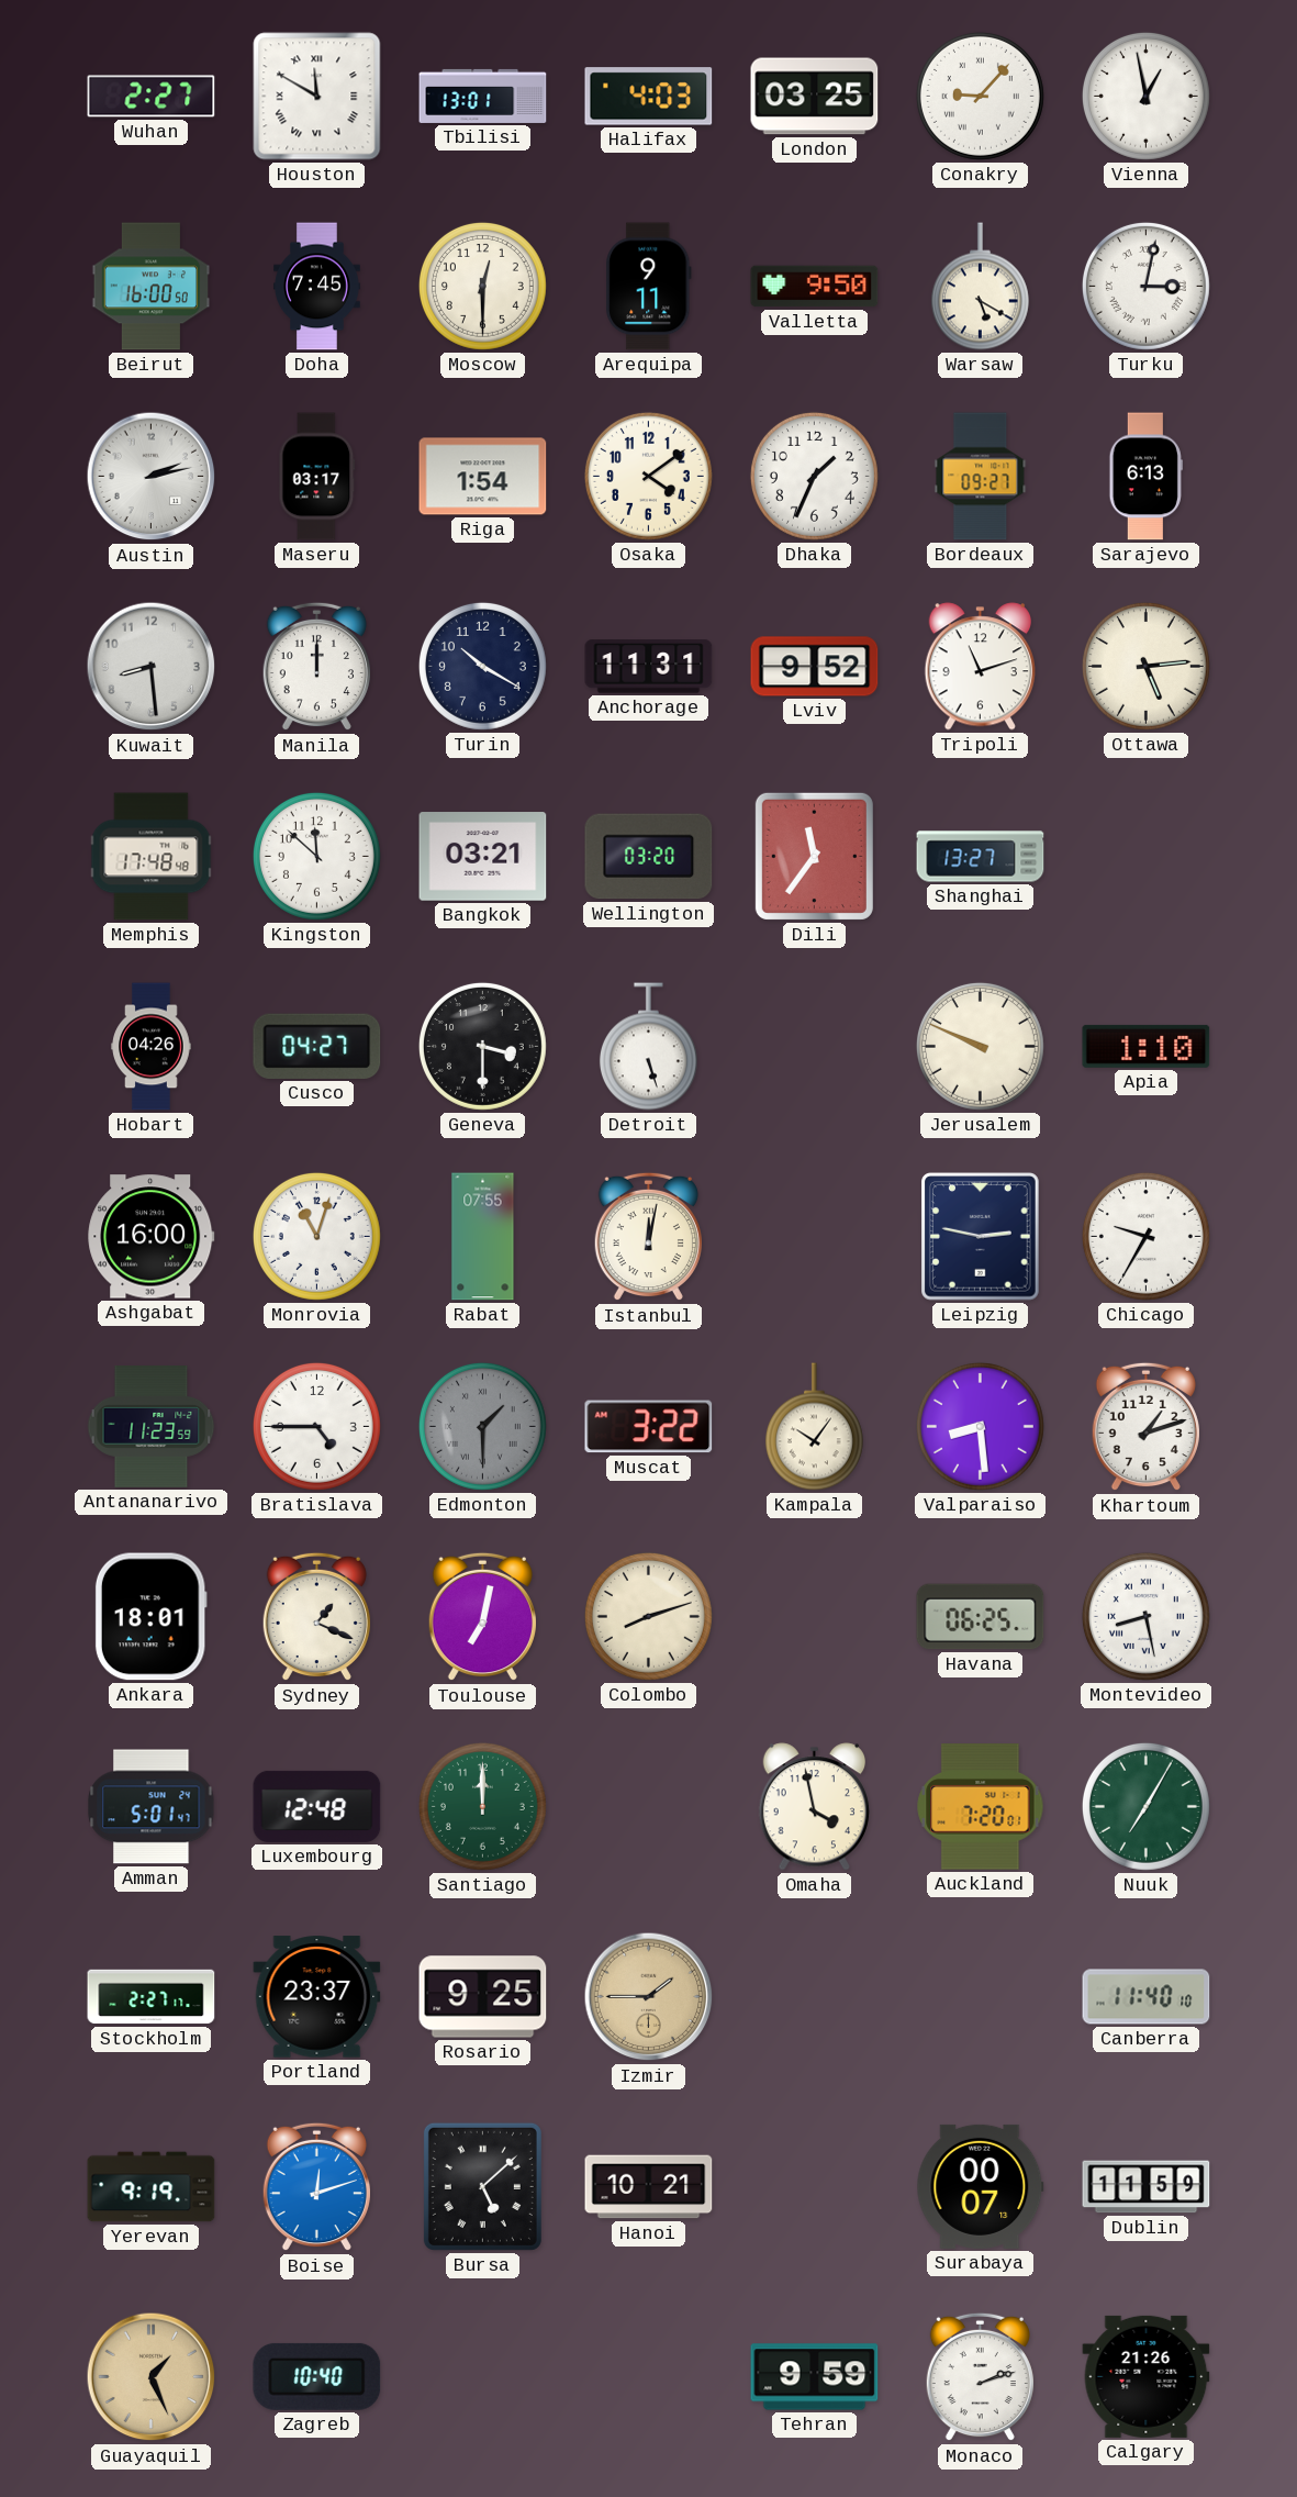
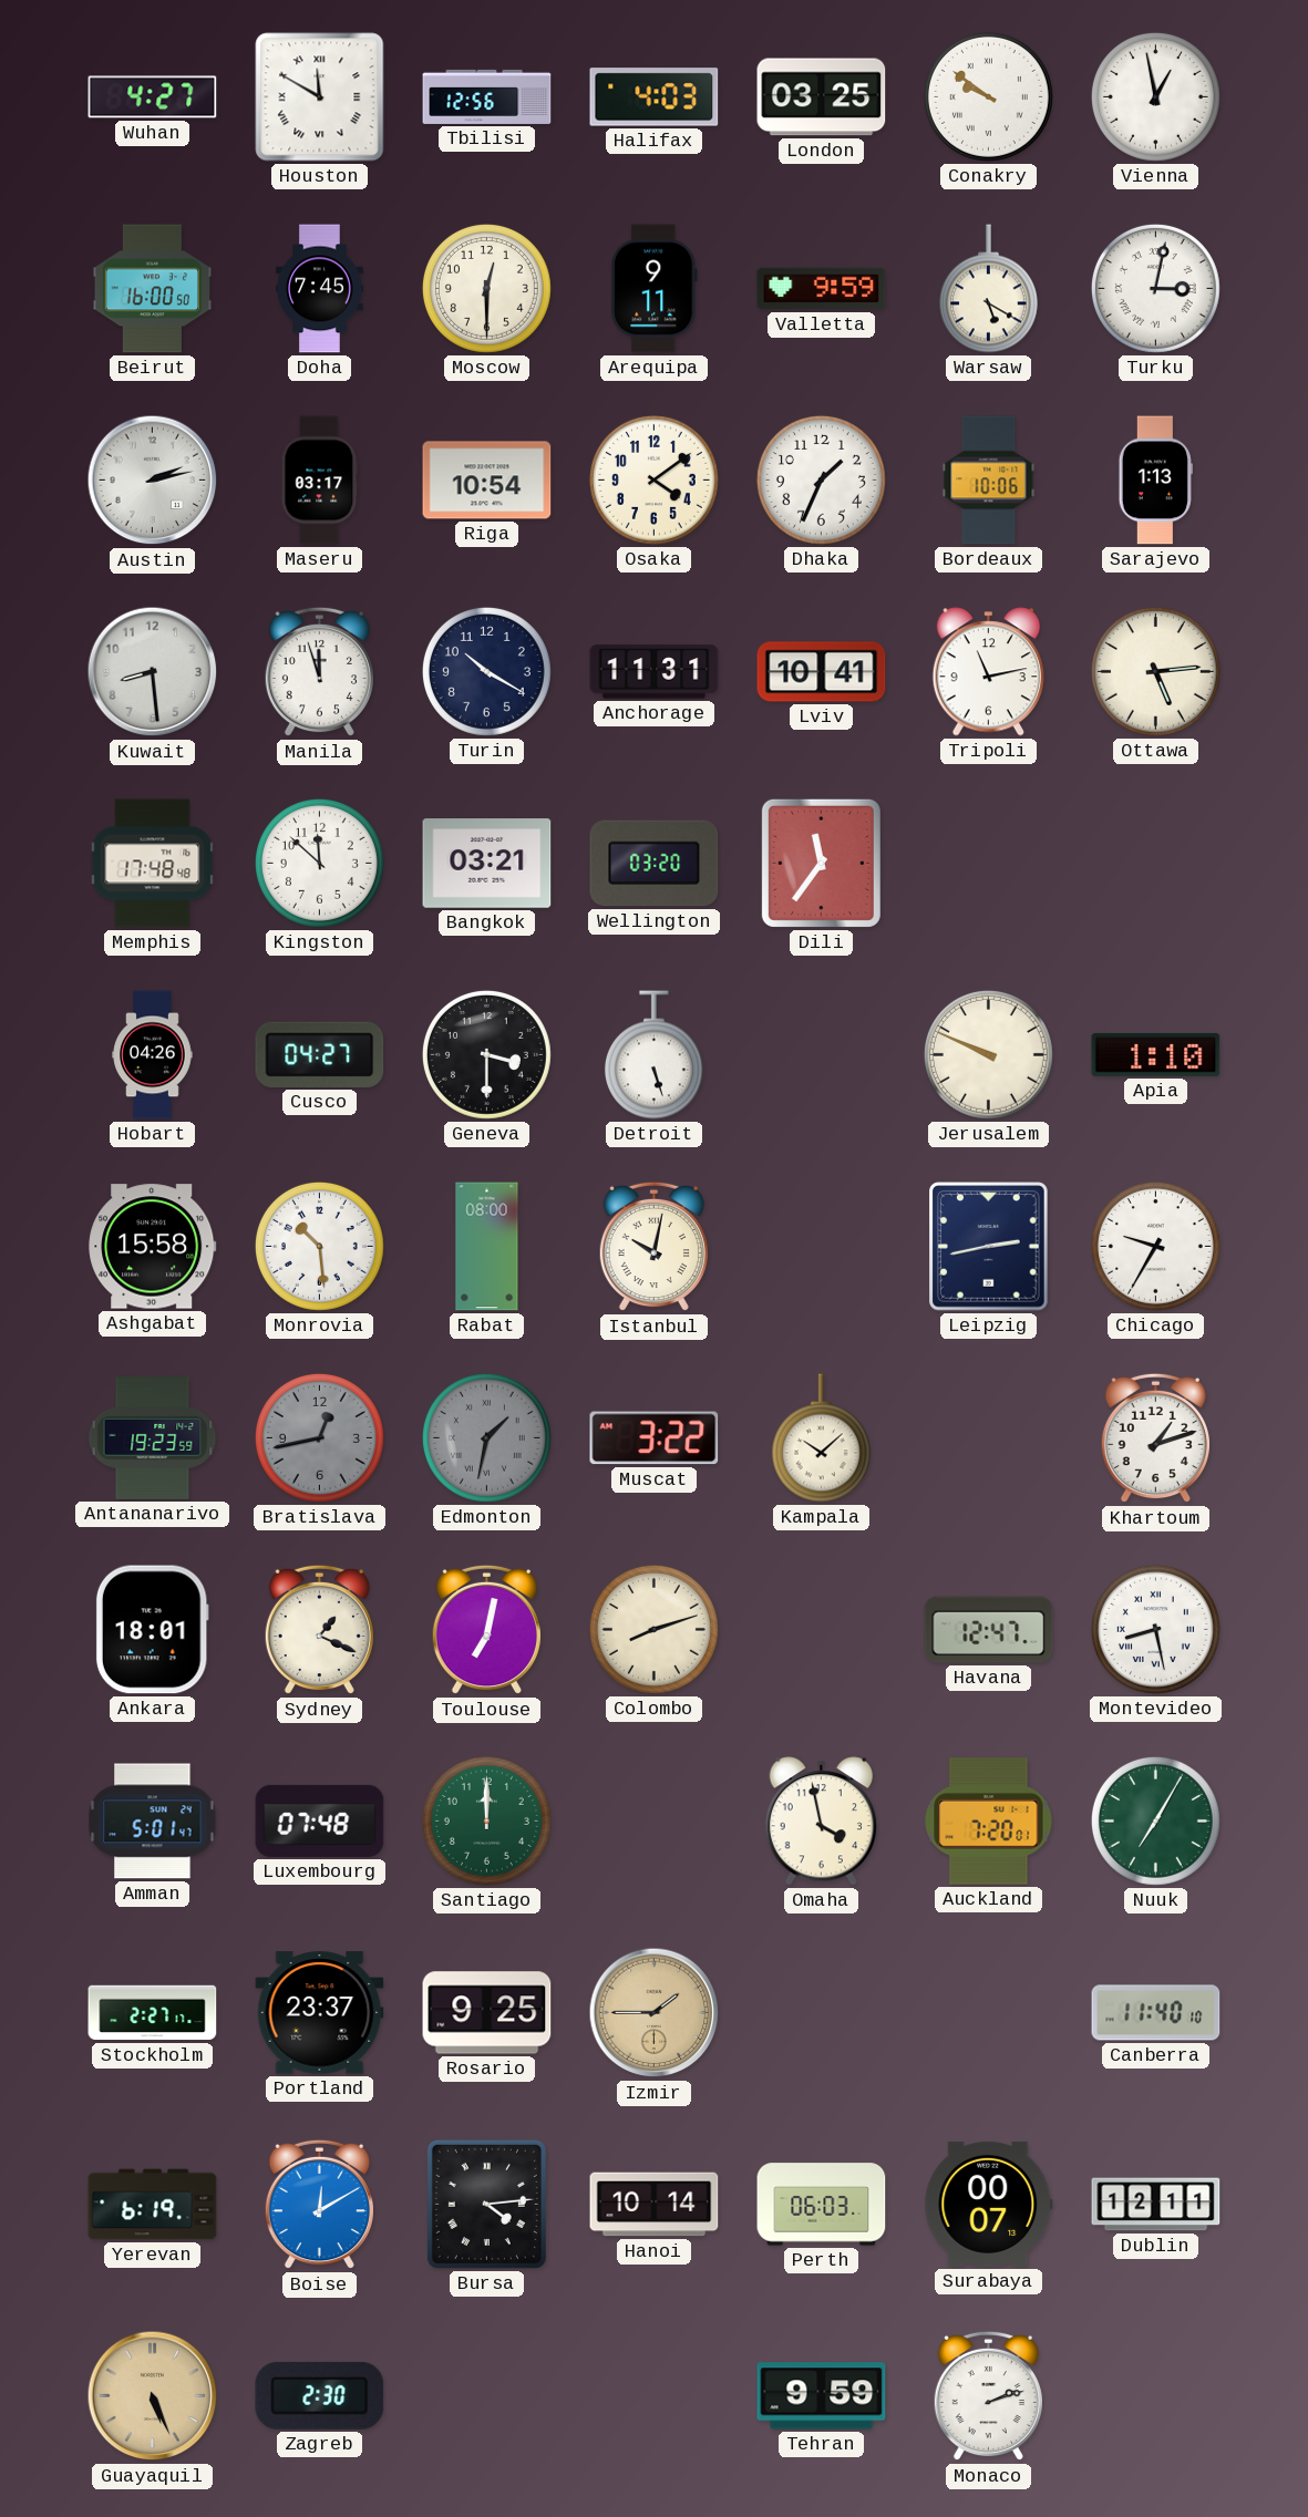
Wuhan: 2:27 -> 4:27 (153, 97)
Tbilisi: 13:01 -> 12:56 (487, 96)
Conakry: 9:07 -> 9:51 (988, 96)
Valletta: 9:50 -> 9:59 (822, 289)
Riga: 1:54 -> 10:54 (487, 481)
Bordeaux: 09:27 -> 10:06 (989, 481)
Sarajevo: 6:13 -> 1:13 (1155, 481)
Manila: 12:00 -> 11:57 (319, 672)
Lviv: 9:52 -> 10:41 (822, 672)
Tripoli: 11:12 -> 11:13 (988, 672)
Shanghai: 13:27 -> none (981, 857)
Ashgabat: 16:00 -> 15:58 (153, 1247)
Monrovia: 11:03 -> 10:29 (319, 1246)
Rabat: 07:55 -> 08:00 (487, 1247)
Istanbul: 12:02 -> 10:02 (653, 1247)
Leipzig: 2:47 -> 2:43 (989, 1247)
Antananarivo: 11:23 -> 19:23 (153, 1438)
Bratislava: 4:45 -> 12:43 (319, 1437)
Bratislava dial: white -> grey (319, 1437)
Edmonton: 1:30 -> 1:32 (486, 1437)
Kampala: 10:06 -> 10:08 (821, 1438)
Valparaiso: 8:29 -> none (980, 1426)
Havana: 06:25 -> 12:47 (989, 1630)
Luxembourg: 12:48 -> 07:48 (320, 1820)
Yerevan: 9:19 -> 6:19 (153, 2205)
Boise: 12:12 -> 12:10 (319, 2205)
Bursa: 5:08 -> 4:14 (486, 2204)
Hanoi: 10:21 -> 10:14 (655, 2205)
Perth: none -> 06:03 (822, 2205)
Dublin: 11:59 -> 12:11 (1156, 2205)
Guayaquil: 1:26 -> 5:26 (153, 2396)
Zagreb: 10:40 -> 2:30 (320, 2395)
Calgary: 21:26 -> none (1147, 2376)
